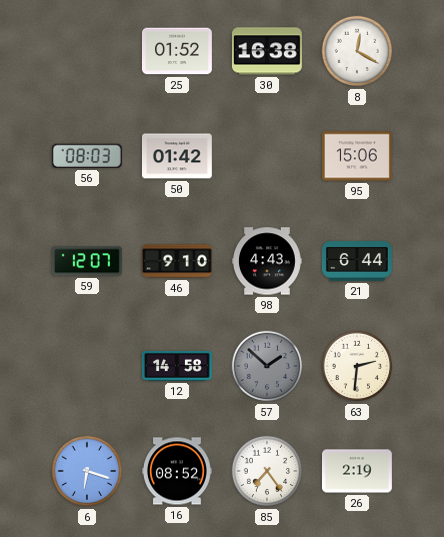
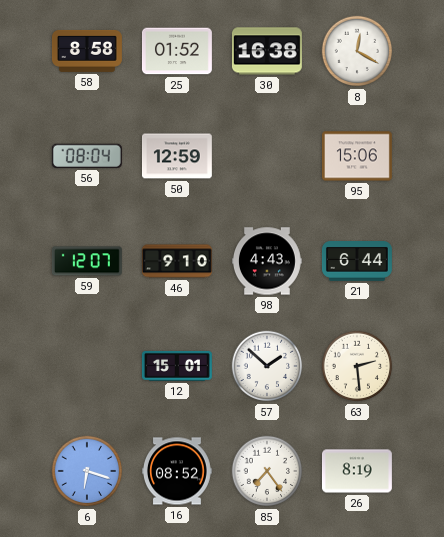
58: none -> 8:58 (87, 51)
56: 08:03 -> 08:04 (87, 156)
50: 01:42 -> 12:59 (177, 156)
12: 14:58 -> 15:01 (177, 366)
57 dial: grey -> white (267, 366)
63: 2:31 -> 2:29 (357, 366)
26: 2:19 -> 8:19 (357, 471)
